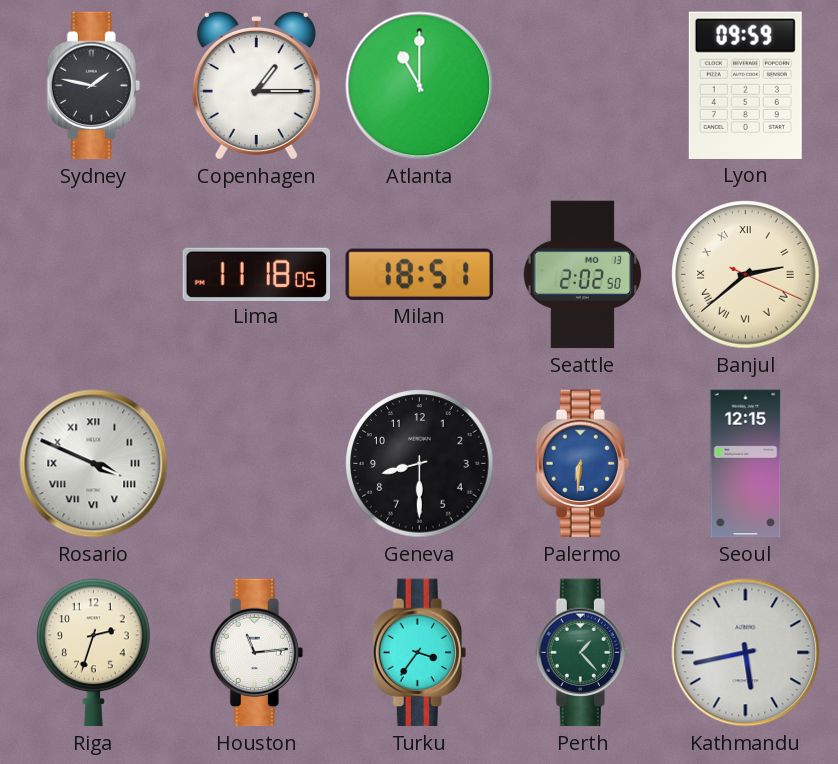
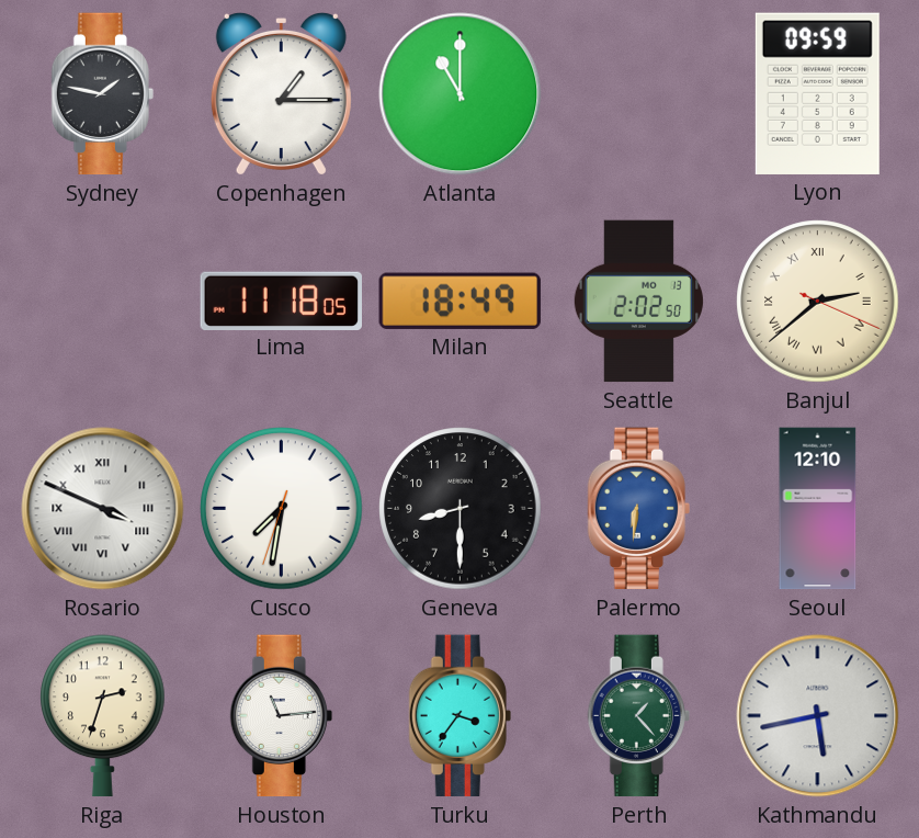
Milan: 18:51 -> 18:49 (459, 301)
Cusco: none -> 7:31 (282, 509)
Seoul: 12:15 -> 12:10 (818, 509)
